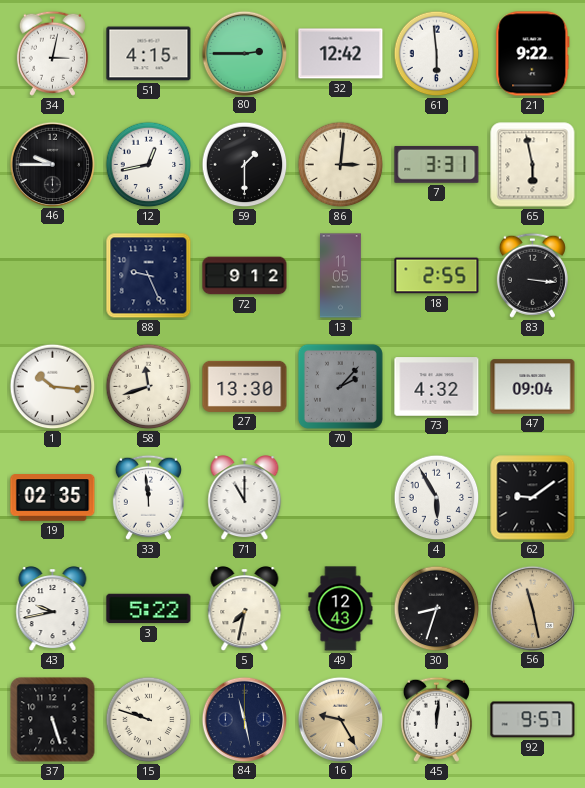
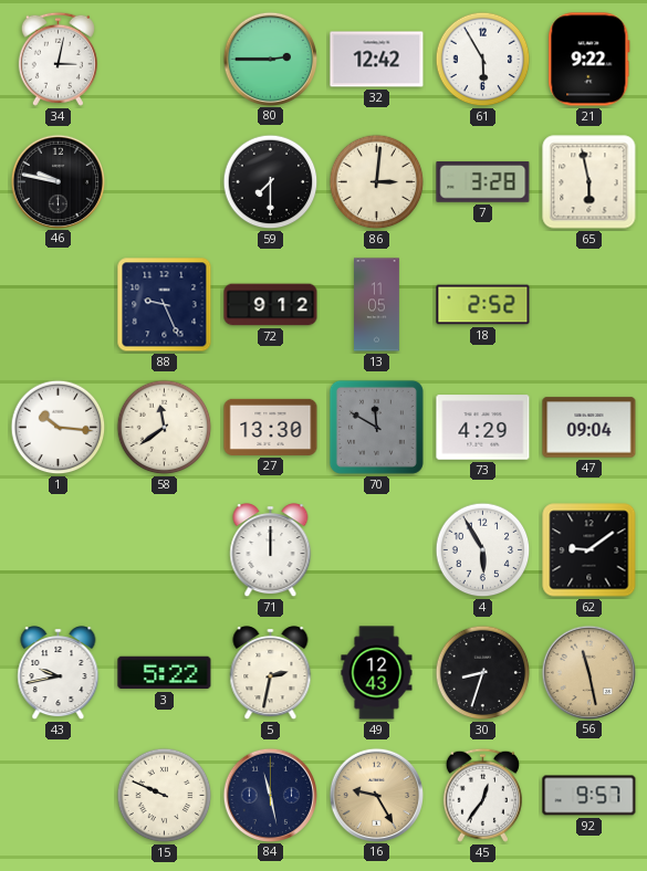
51: 4:15 -> none (149, 54)
61: 5:59 -> 5:55 (483, 60)
46: 9:45 -> 9:47 (58, 181)
12: 12:43 -> none (149, 165)
59: 1:30 -> 7:30 (271, 182)
7: 3:31 -> 3:28 (483, 181)
18: 2:55 -> 2:52 (483, 305)
83: 3:16 -> none (532, 275)
58: 11:42 -> 11:39 (165, 428)
70: 2:07 -> 11:50 (376, 427)
73: 4:32 -> 4:29 (483, 428)
19: 02:35 -> none (53, 498)
33: 11:59 -> none (148, 497)
71: 11:00 -> 12:00 (271, 550)
5: 7:32 -> 2:32 (271, 673)
37: 5:27 -> none (53, 720)
15: 9:48 -> 9:49 (165, 796)
45: 12:01 -> 12:36 (482, 795)
